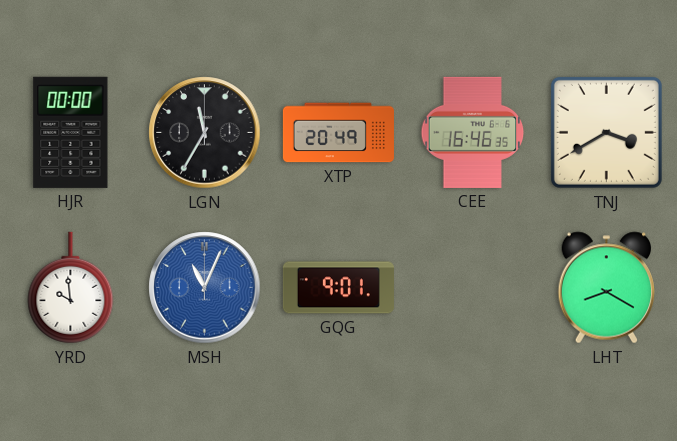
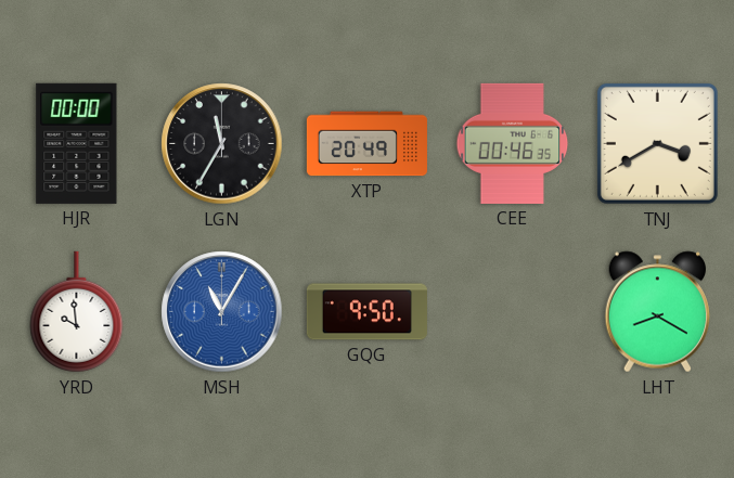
CEE: 16:46 -> 00:46 (513, 143)
MSH: 11:04 -> 11:05 (222, 312)
GQG: 9:01 -> 9:50 (366, 312)
